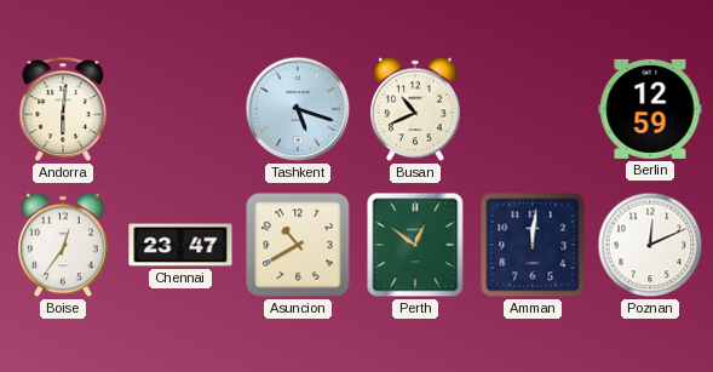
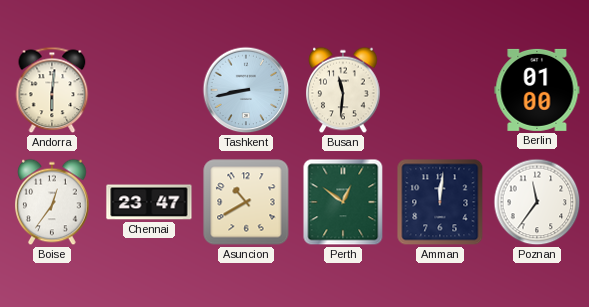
Tashkent: 5:18 -> 8:43 (246, 90)
Busan: 10:41 -> 11:31 (343, 90)
Berlin: 12:59 -> 01:00 (537, 90)
Poznan: 12:11 -> 11:36 (537, 202)
